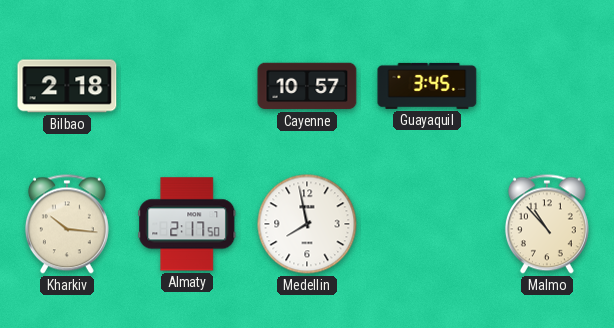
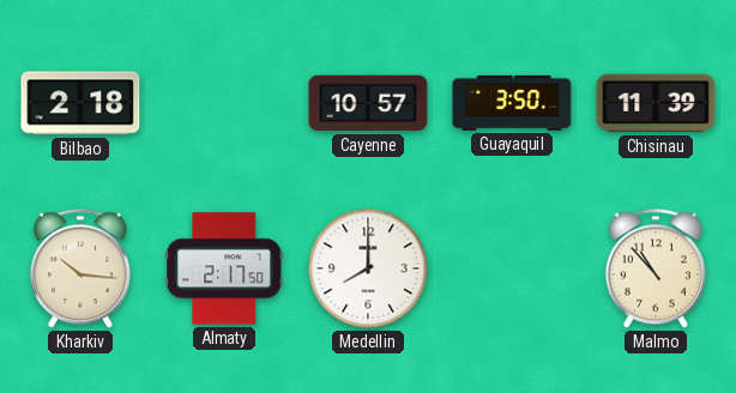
Guayaquil: 3:45 -> 3:50 (512, 103)
Chisinau: none -> 11:39 (656, 103)
Medellin: 7:58 -> 8:00 (368, 268)
